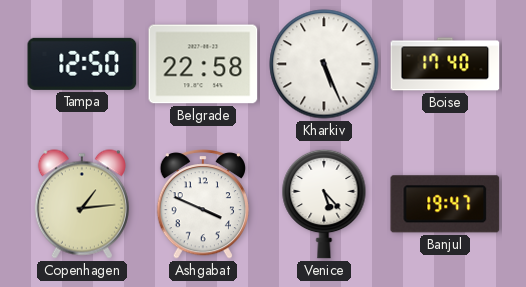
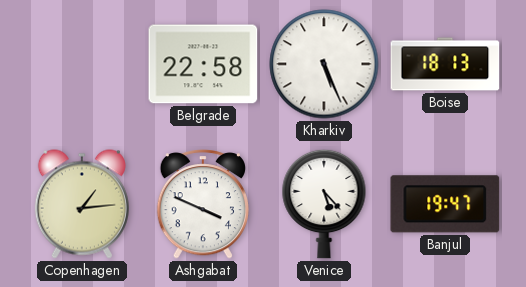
Tampa: 12:50 -> none (82, 64)
Boise: 17:40 -> 18:13 (445, 64)
